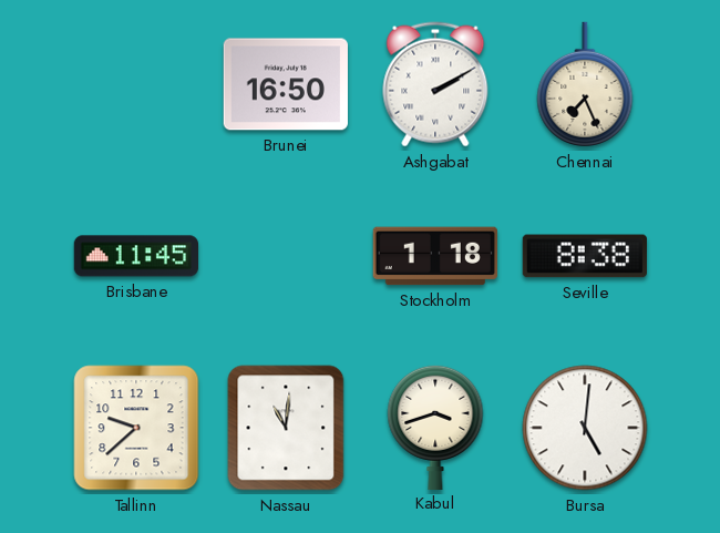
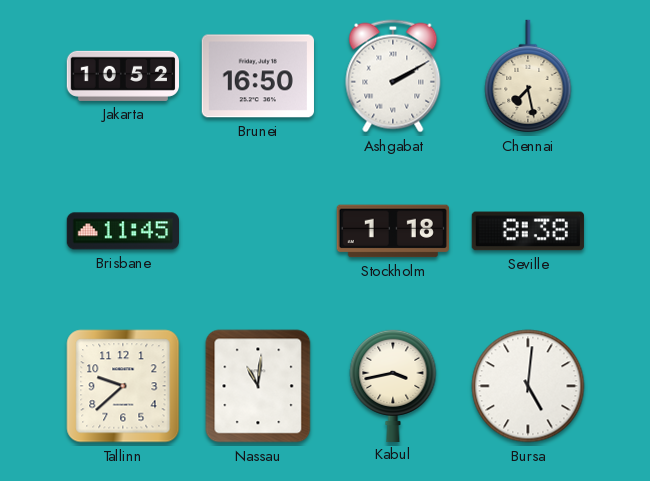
Jakarta: none -> 10:52 (122, 76)
Chennai: 7:26 -> 7:28 (528, 76)
Kabul: 3:42 -> 3:43 (393, 385)
